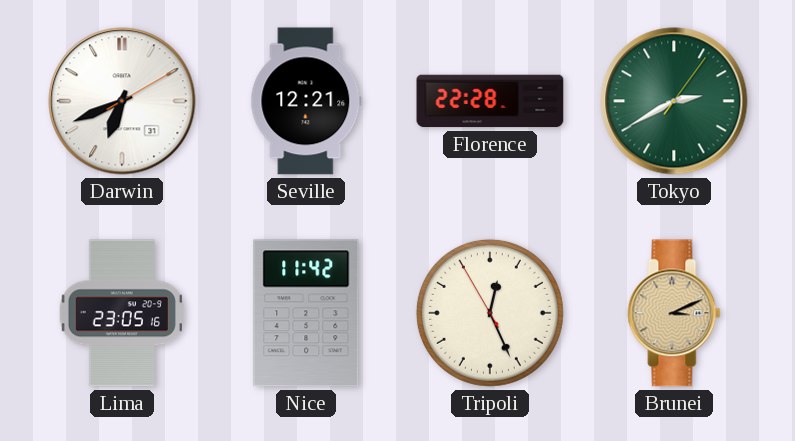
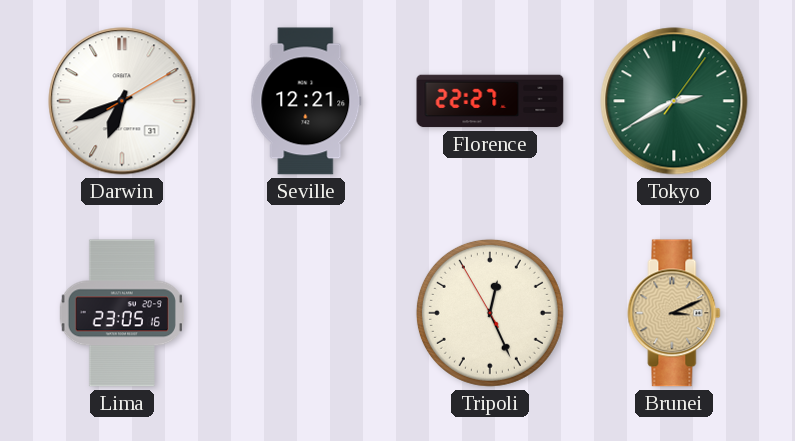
Florence: 22:28 -> 22:27 (490, 101)
Nice: 11:42 -> none (306, 313)
